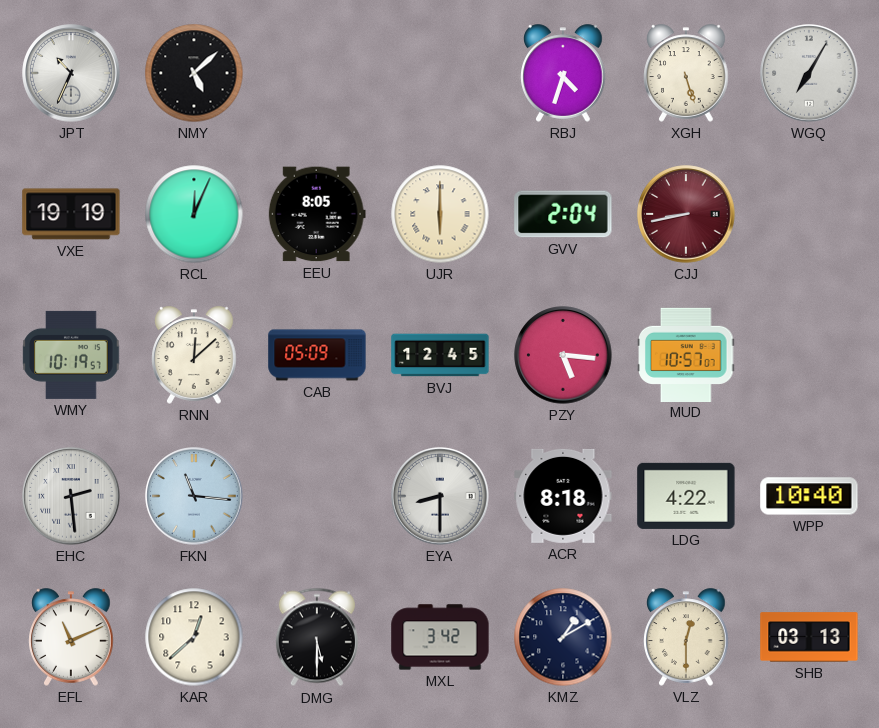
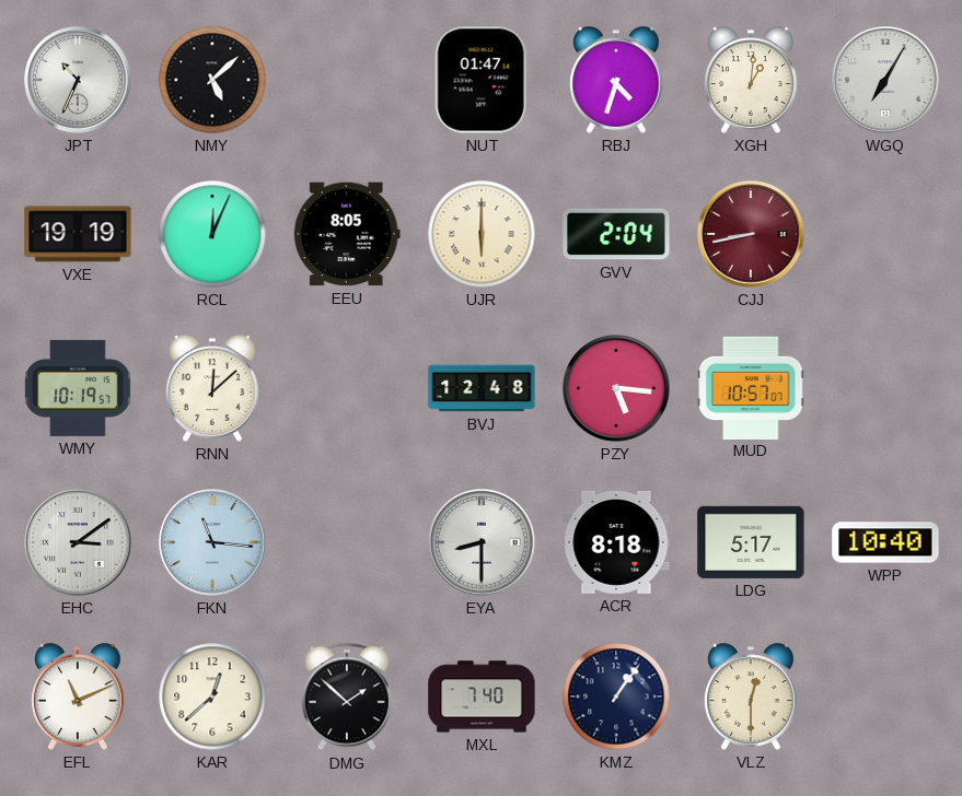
NUT: none -> 01:47 (482, 80)
XGH: 5:27 -> 1:01 (751, 80)
CAB: 05:09 -> none (317, 355)
BVJ: 12:45 -> 12:48 (482, 388)
EHC: 2:29 -> 3:09 (78, 542)
LDG: 4:22 -> 5:17 (751, 542)
DMG: 5:30 -> 1:52 (347, 696)
MXL: 3:42 -> 7:40 (482, 696)
KMZ: 1:10 -> 1:06 (616, 696)
SHB: 03:13 -> none (809, 637)
